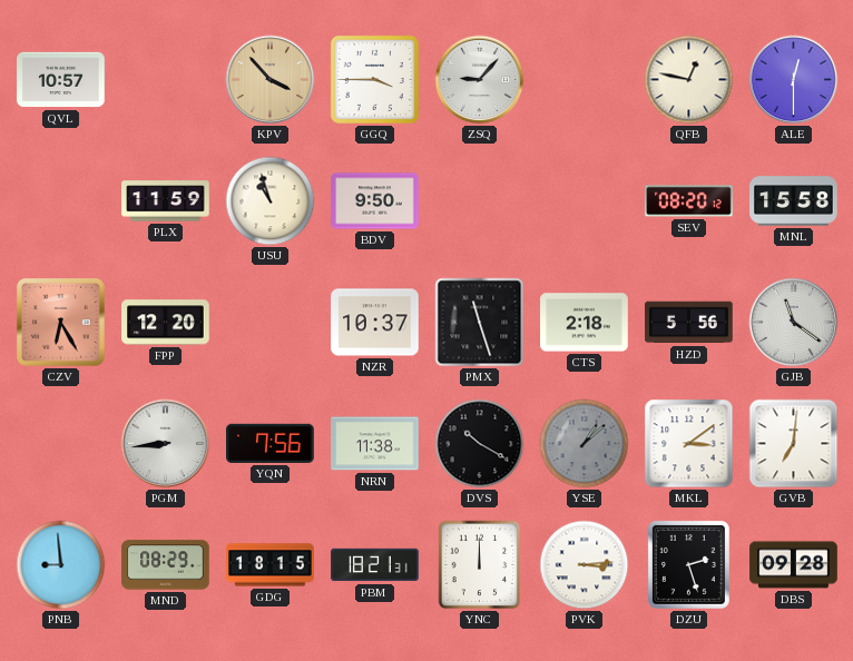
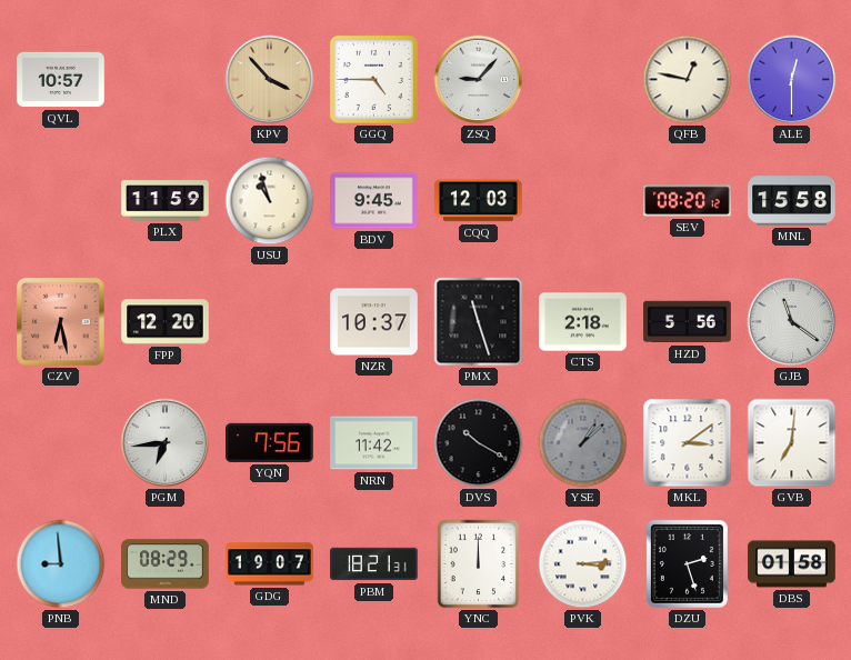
GGQ: 3:45 -> 4:45 (373, 79)
BDV: 9:50 -> 9:45 (374, 201)
CQQ: none -> 12:03 (479, 201)
CZV: 6:25 -> 6:28 (61, 322)
PGM: 8:44 -> 6:44 (166, 443)
NRN: 11:38 -> 11:42 (374, 443)
GDG: 18:15 -> 19:07 (270, 564)
DBS: 09:28 -> 01:58 (792, 564)
